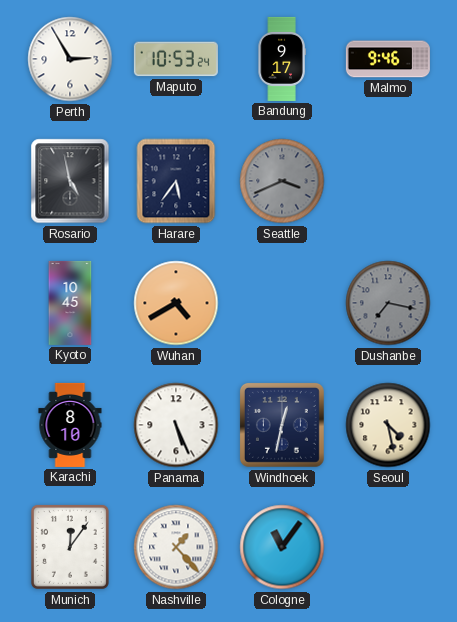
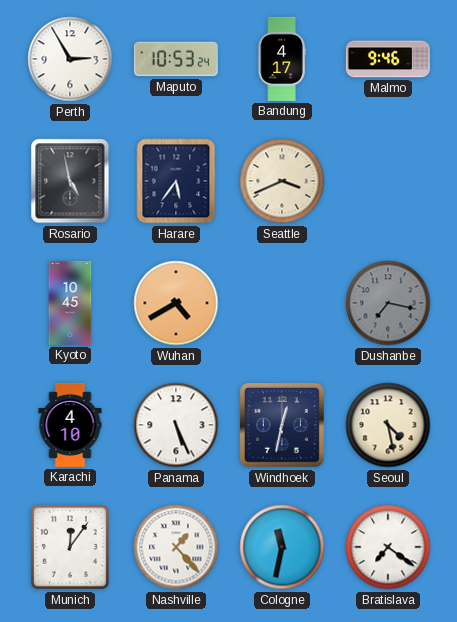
Bandung: 9:17 -> 4:17 (282, 59)
Seattle dial: grey -> cream (282, 181)
Karachi: 8:10 -> 4:10 (70, 425)
Cologne: 11:06 -> 11:32 (282, 547)
Bratislava: none -> 7:21 (388, 547)
